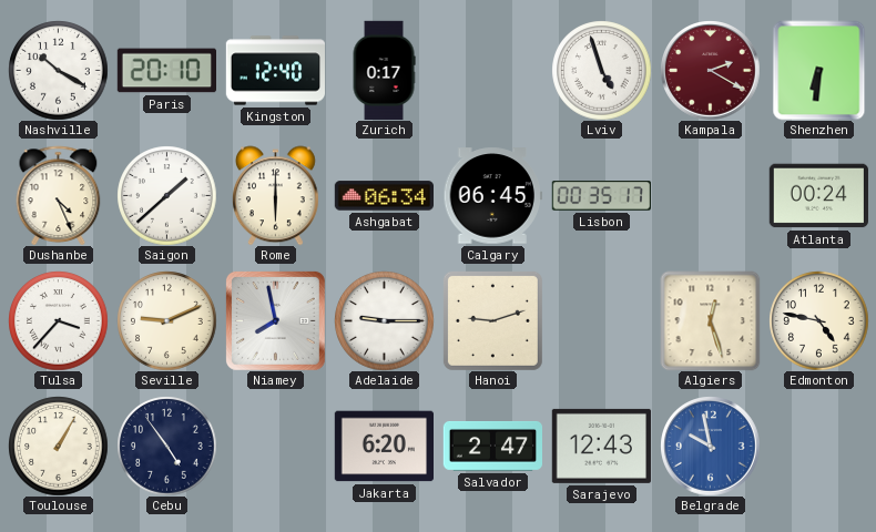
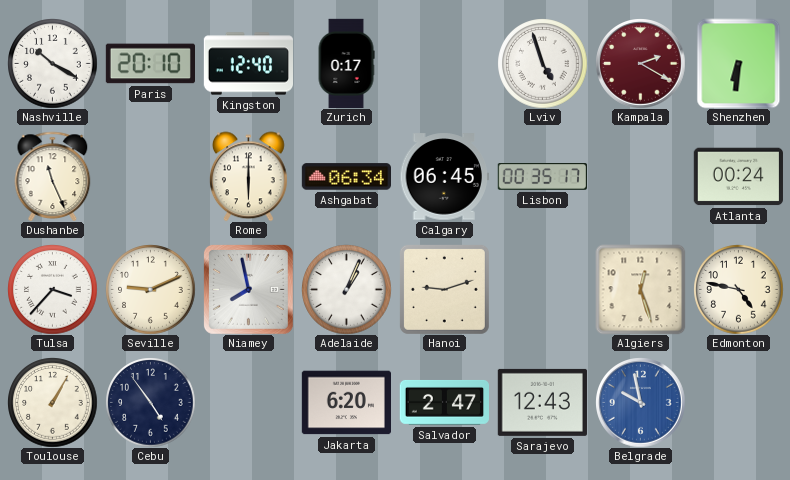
Dushanbe: 4:26 -> 11:26 (53, 176)
Saigon: 1:38 -> none (166, 195)
Adelaide: 9:15 -> 1:04 (346, 289)
